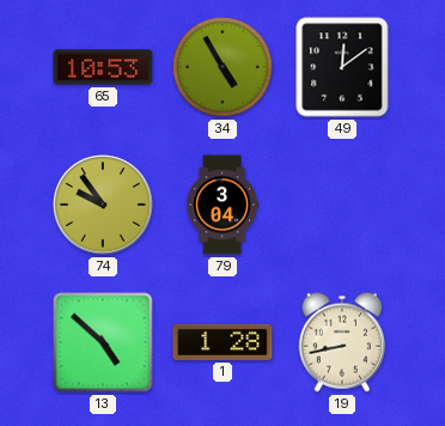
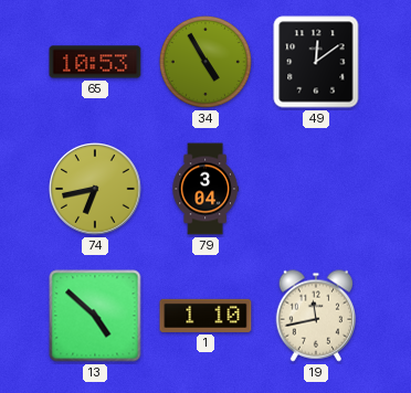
74: 9:54 -> 6:43 (95, 189)
1: 1:28 -> 1:10 (205, 316)
19: 8:43 -> 11:43 (316, 316)
